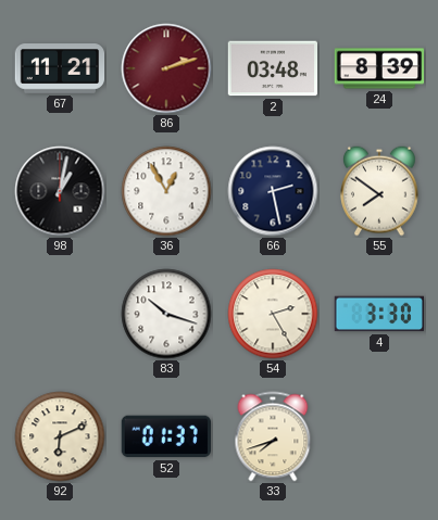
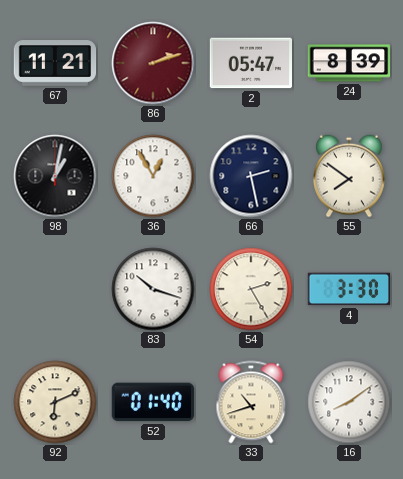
2: 03:48 -> 05:47 (250, 63)
52: 01:37 -> 01:40 (153, 402)
33: 7:42 -> 10:42 (251, 402)
16: none -> 8:09 (349, 402)
